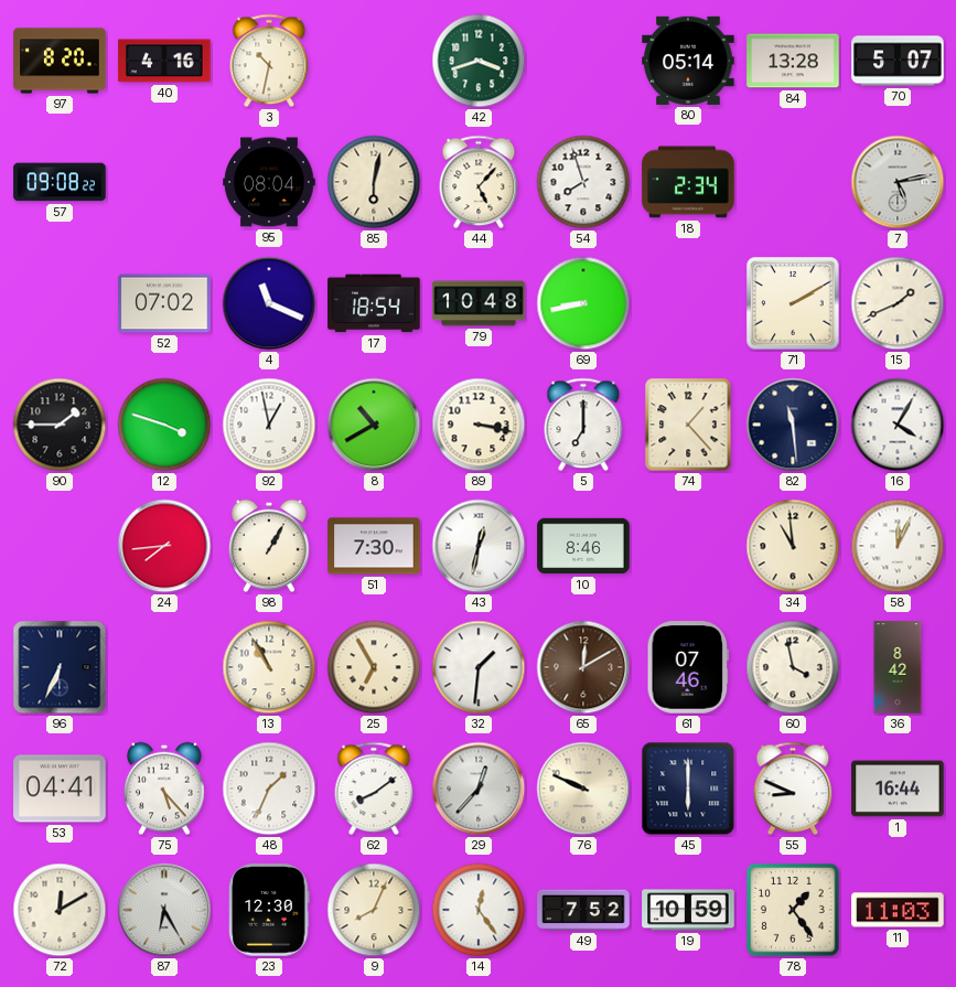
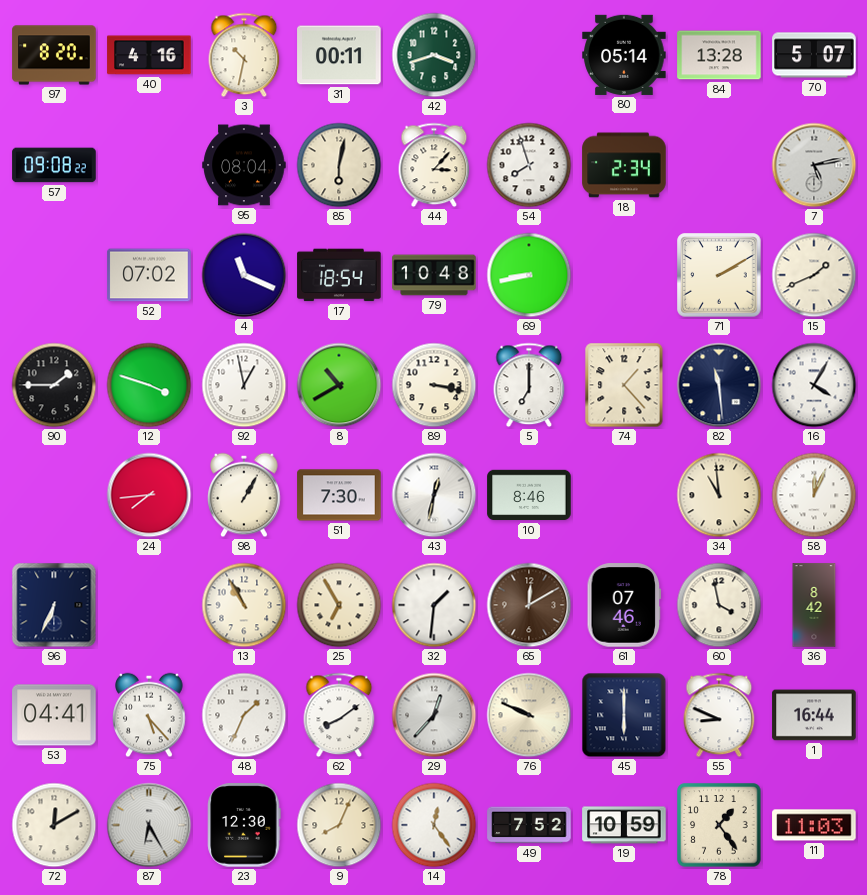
31: none -> 00:11 (339, 55)
44: 5:07 -> 3:07 (434, 165)
